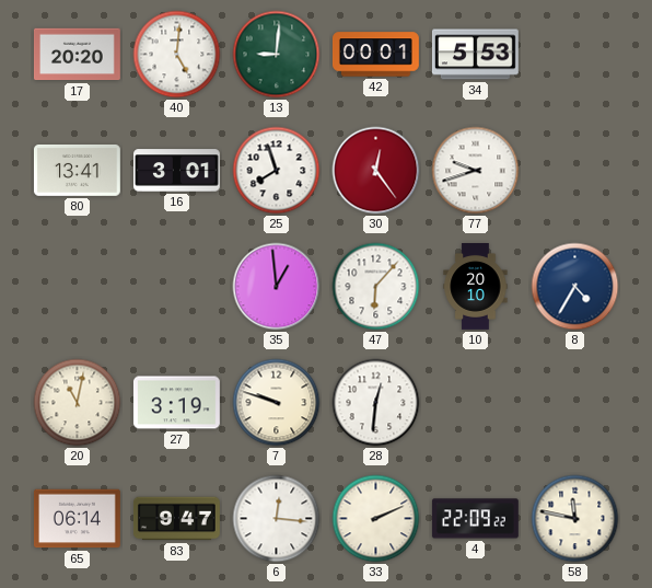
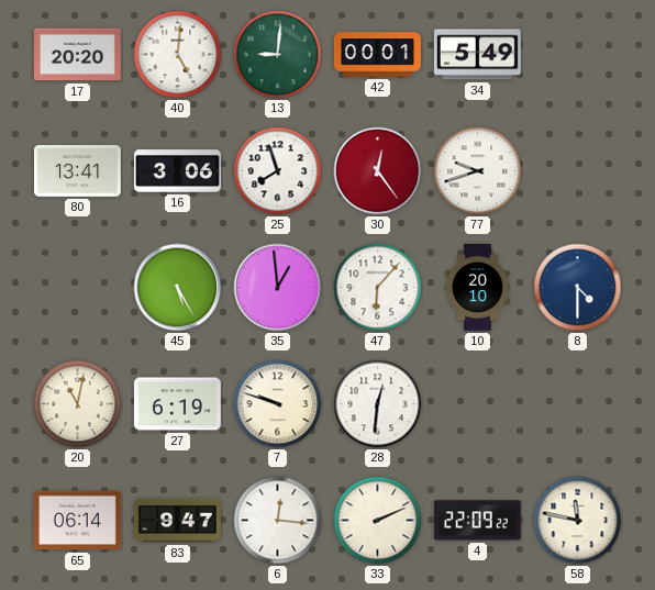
34: 5:53 -> 5:49 (477, 55)
16: 3:01 -> 3:06 (178, 171)
45: none -> 5:25 (178, 288)
8: 4:35 -> 4:30 (578, 288)
27: 3:19 -> 6:19 (177, 404)
